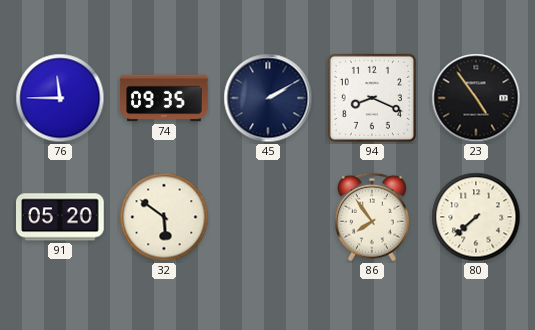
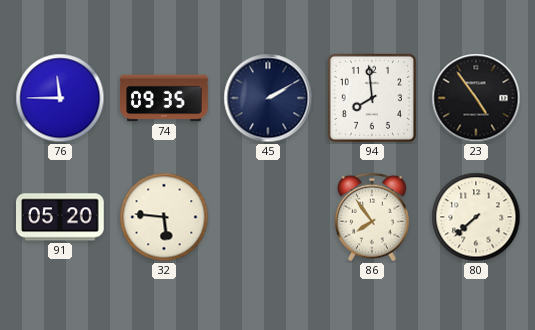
94: 8:19 -> 7:59 (372, 98)
32: 5:51 -> 5:46 (164, 217)
